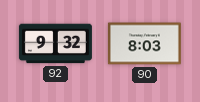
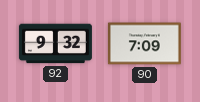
90: 8:03 -> 7:09 (144, 44)
